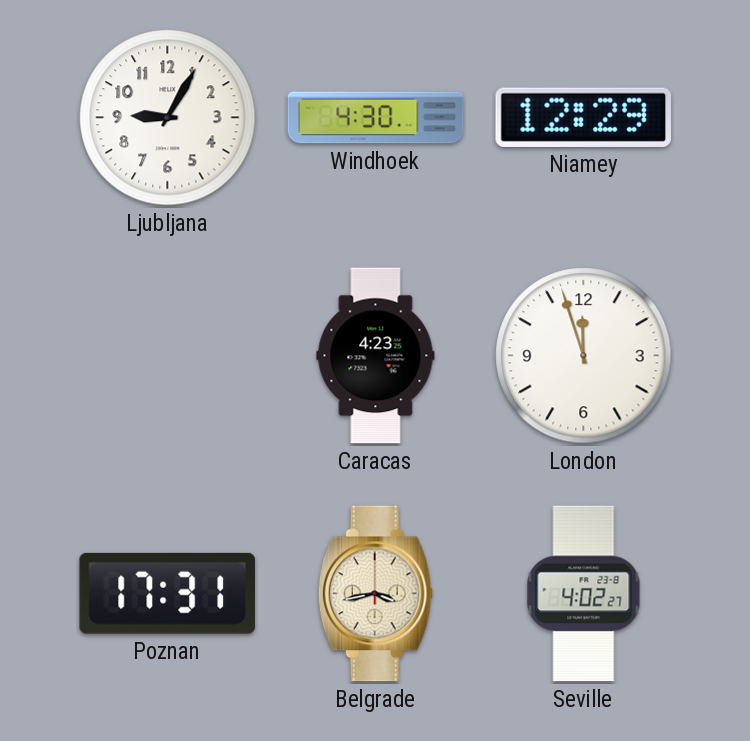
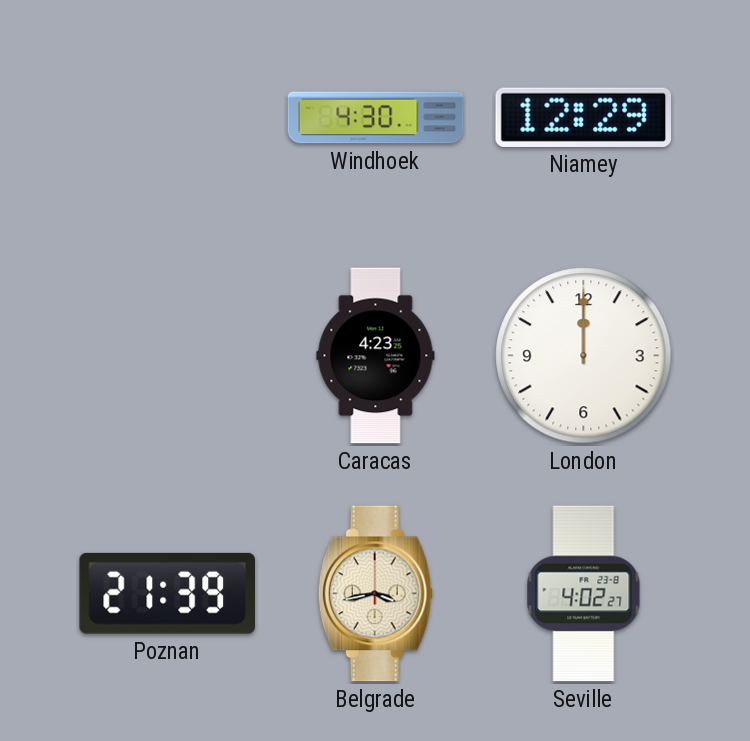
Ljubljana: 9:05 -> none (168, 118)
London: 11:57 -> 12:00 (584, 356)
Poznan: 17:31 -> 21:39 (167, 593)
